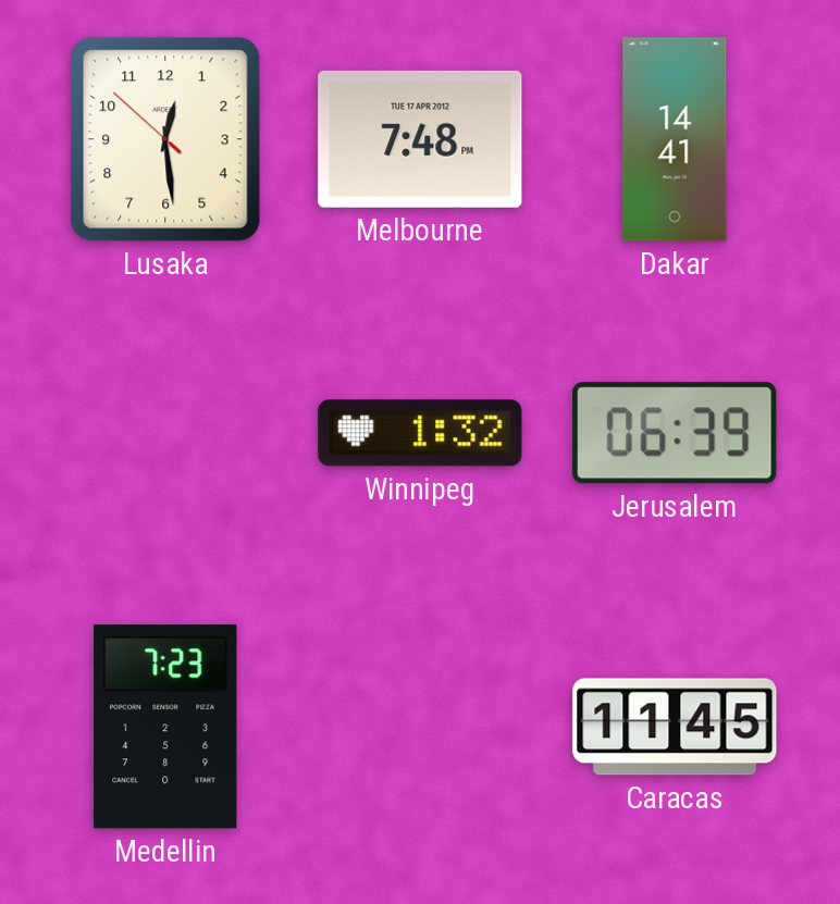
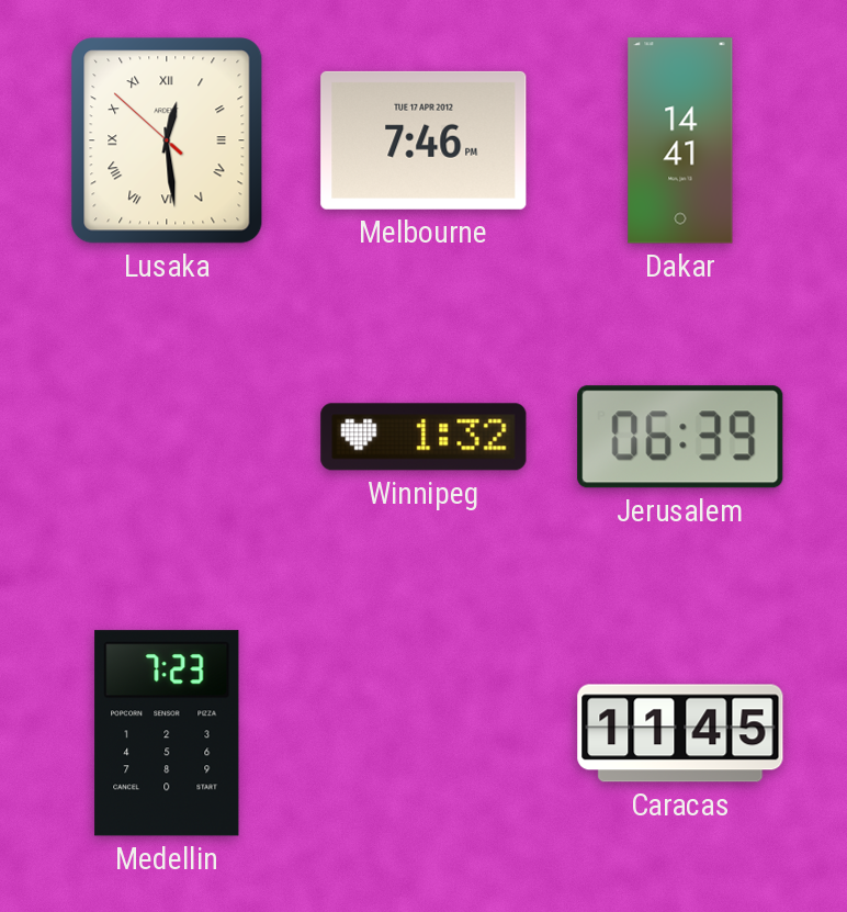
Lusaka numerals: Arabic -> Roman (167, 140)
Melbourne: 7:48 -> 7:46 (423, 140)
